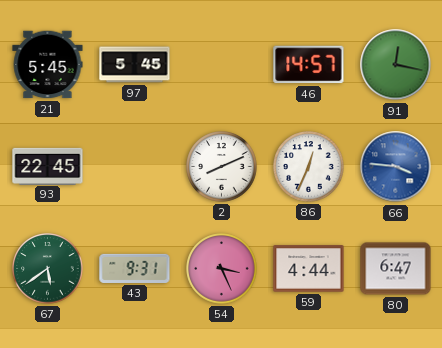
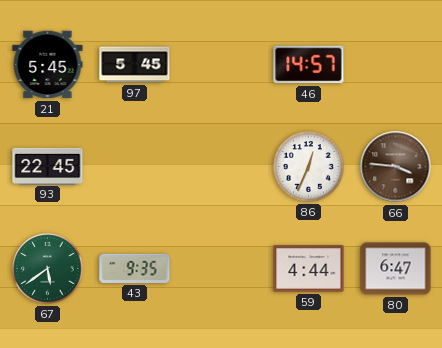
91: 12:17 -> none (396, 65)
2: 8:11 -> none (222, 167)
66 dial: blue -> brown (396, 167)
43: 9:31 -> 9:35 (135, 268)
54: 3:26 -> none (222, 269)
